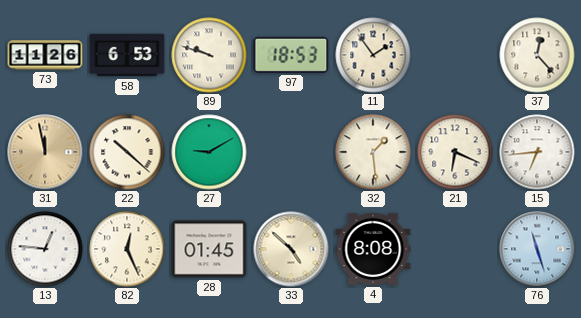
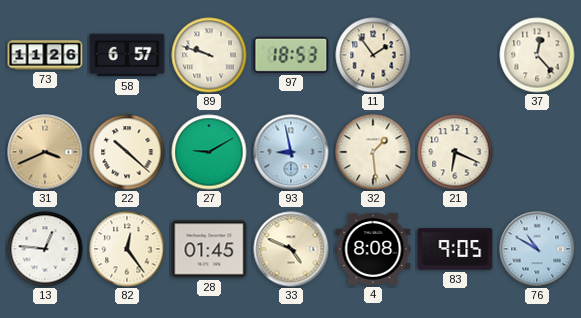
58: 6:53 -> 6:57 (127, 55)
31: 11:58 -> 3:41 (45, 152)
93: none -> 8:58 (291, 152)
15: 6:44 -> none (537, 152)
82: 12:26 -> 12:24 (127, 249)
33: 4:52 -> 4:49 (291, 249)
83: none -> 9:05 (455, 249)
76: 11:27 -> 10:50 (537, 249)
